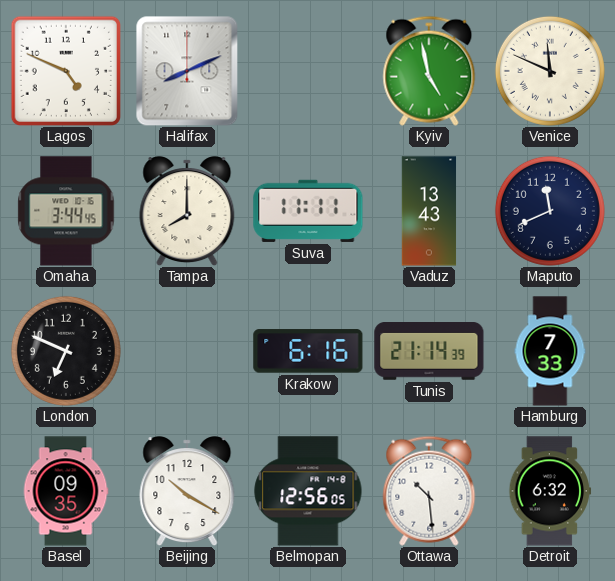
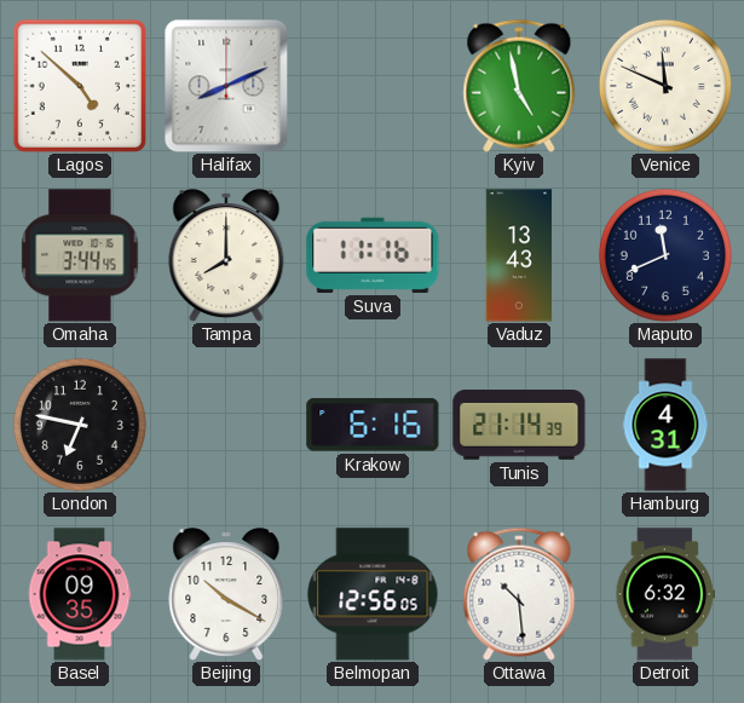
Lagos: 4:49 -> 4:52 (79, 85)
Suva: 11:11 -> 11:16 (373, 255)
London: 6:49 -> 6:47 (80, 425)
Hamburg: 7:33 -> 4:31 (665, 425)
